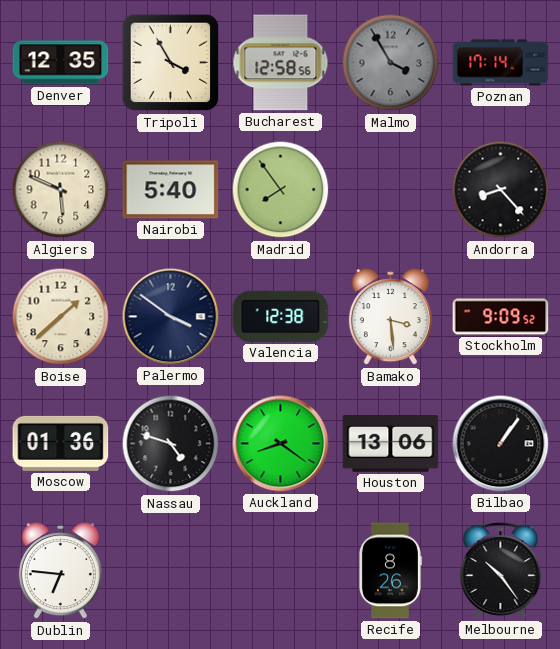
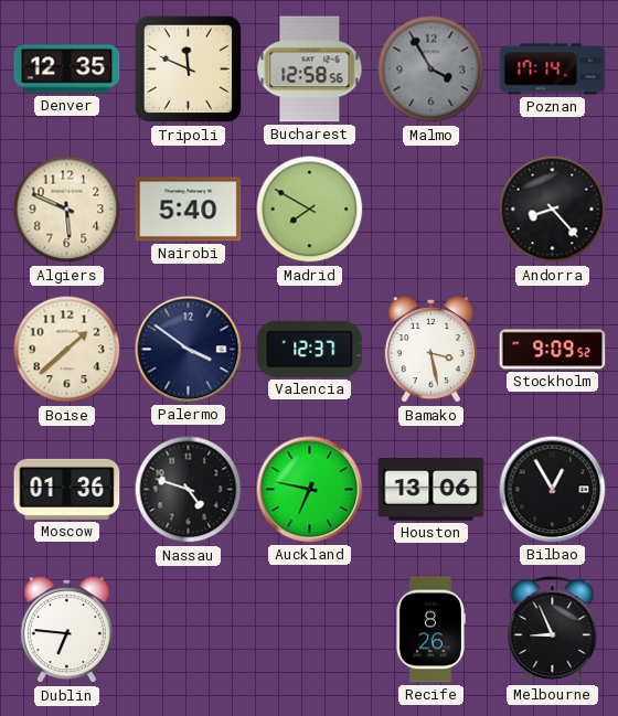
Tripoli: 3:55 -> 11:49 (189, 70)
Madrid: 7:54 -> 7:50 (310, 210)
Valencia: 12:38 -> 12:37 (310, 349)
Bamako: 3:29 -> 3:28 (430, 350)
Auckland: 8:21 -> 6:47 (310, 490)
Bilbao: 1:06 -> 12:55 (553, 490)
Melbourne: 10:24 -> 8:56 (553, 630)
